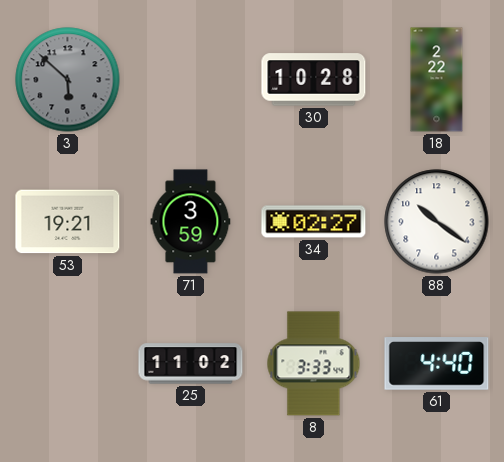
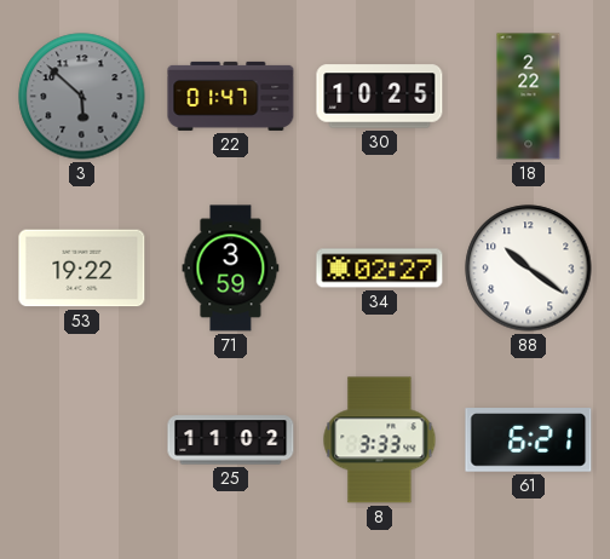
22: none -> 01:47 (231, 96)
30: 10:28 -> 10:25 (380, 97)
53: 19:21 -> 19:22 (82, 269)
61: 4:40 -> 6:21 (529, 440)
